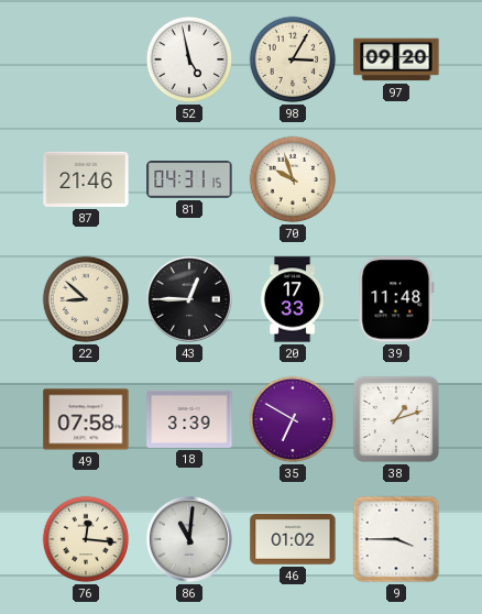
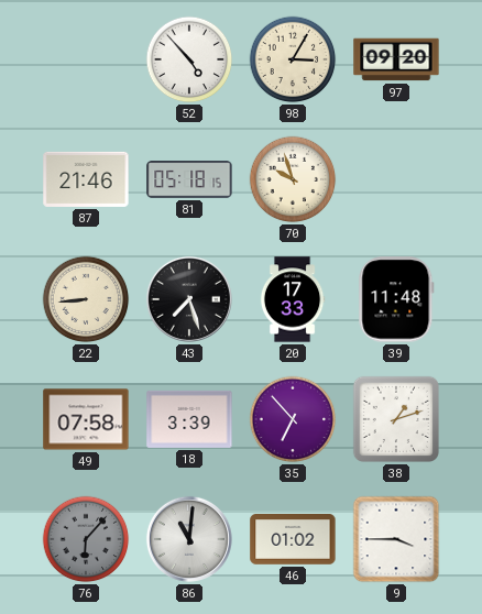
52: 4:58 -> 4:53 (189, 59)
81: 04:31 -> 05:18 (189, 179)
22: 8:52 -> 8:44 (86, 299)
43: 12:45 -> 7:27 (189, 299)
35: 6:50 -> 6:53 (293, 419)
76: 12:16 -> 6:07 (86, 539)
76 dial: cream -> grey (86, 539)
